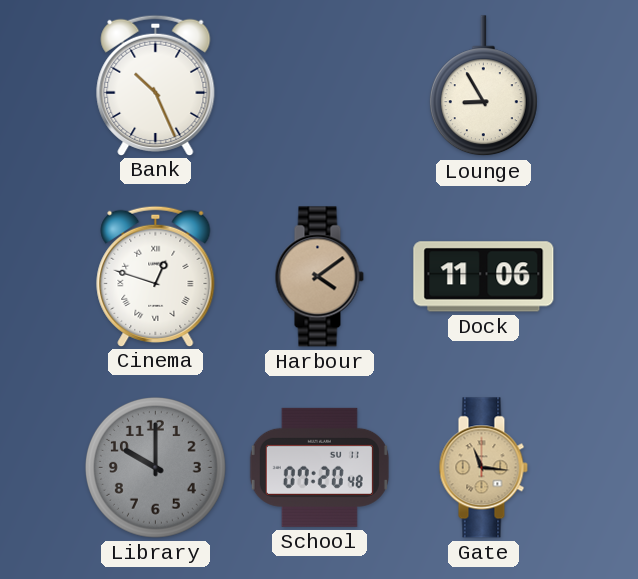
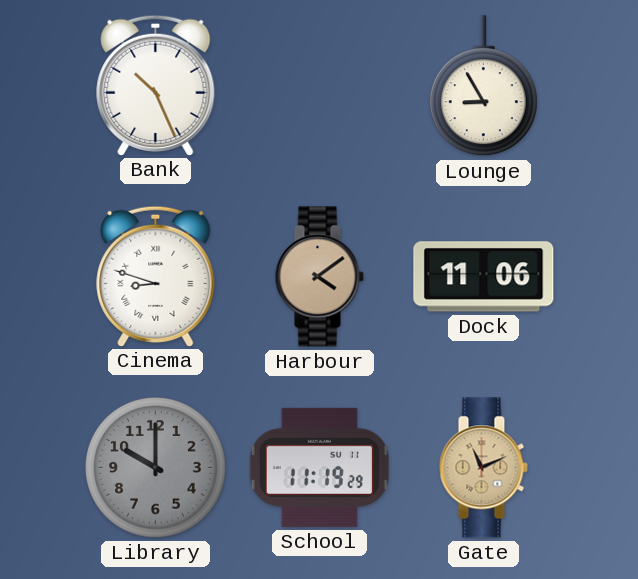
Cinema: 12:48 -> 8:48 (156, 276)
School: 07:20 -> 11:19 (319, 467)
Gate: 11:16 -> 11:11 (483, 468)
